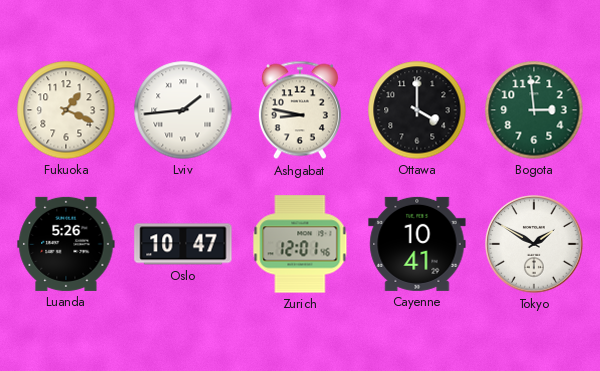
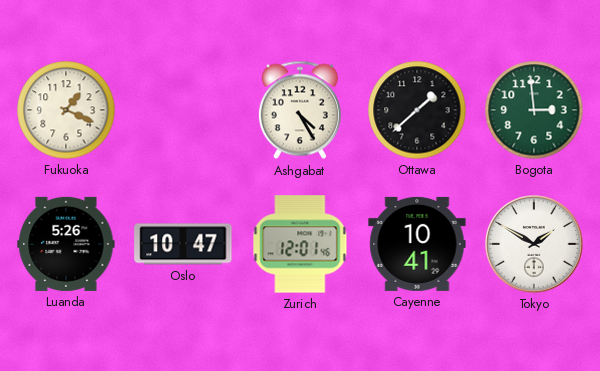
Lviv: 1:44 -> none (183, 110)
Ashgabat: 8:47 -> 4:25 (300, 110)
Ottawa: 4:00 -> 1:38 (417, 110)
